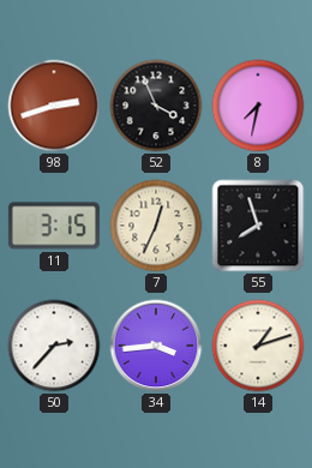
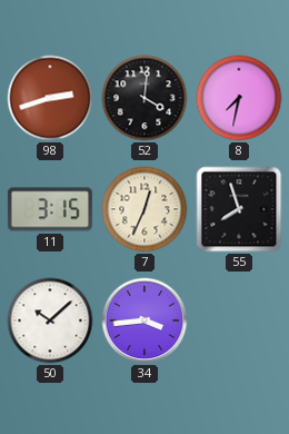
52: 3:56 -> 4:01 (144, 98)
50: 2:37 -> 10:08 (50, 320)
14: 1:12 -> none (258, 346)
